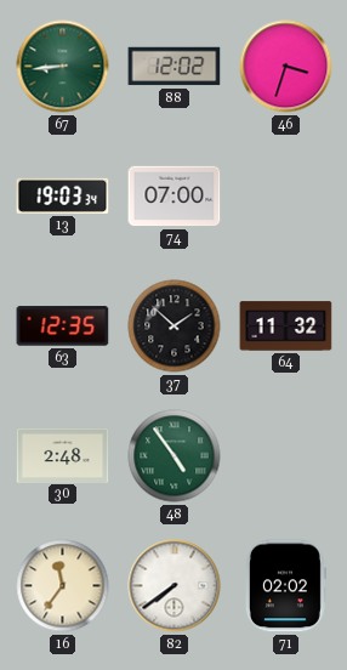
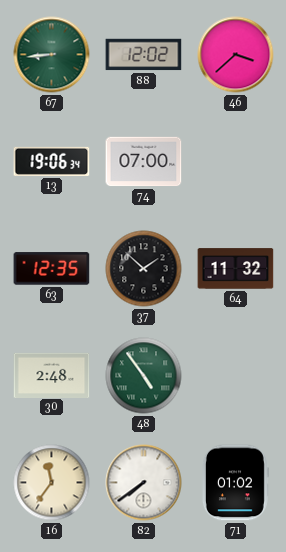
46: 3:33 -> 3:38 (236, 55)
13: 19:03 -> 19:06 (52, 161)
71: 02:02 -> 01:02 (235, 483)
